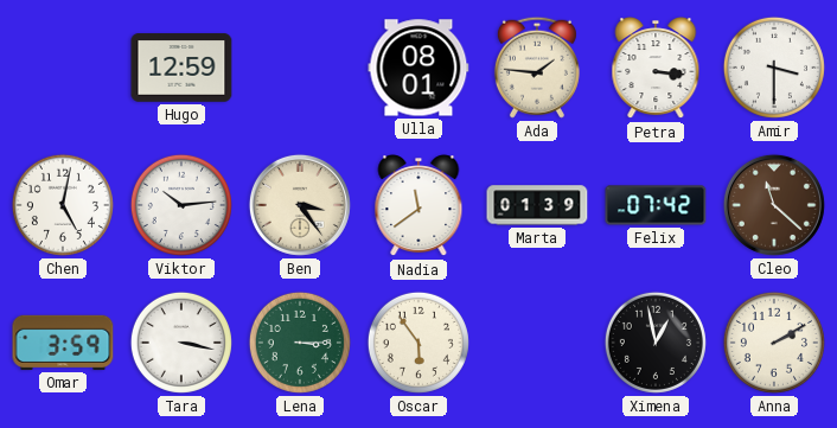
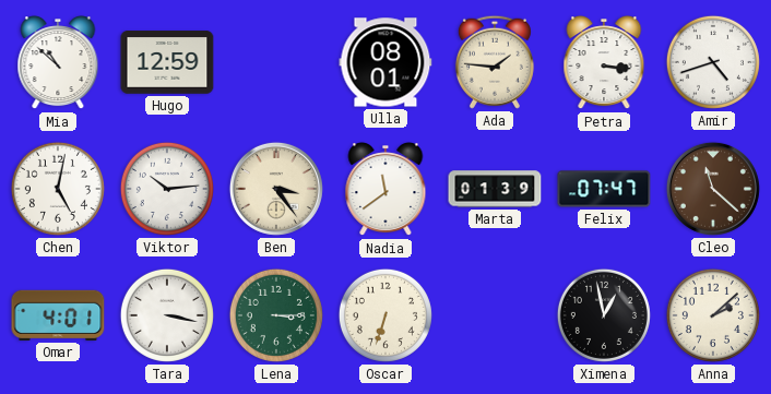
Mia: none -> 10:52 (58, 63)
Amir: 3:30 -> 4:42 (713, 62)
Felix: 07:42 -> 07:47 (604, 189)
Omar: 3:59 -> 4:01 (58, 315)
Oscar: 5:54 -> 6:33 (385, 315)
Anna: 2:10 -> 2:08 (713, 315)
